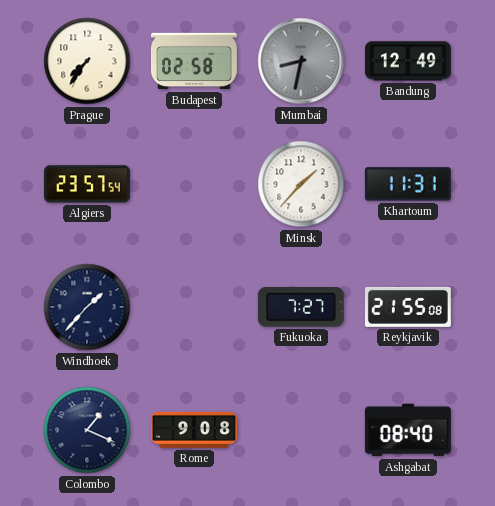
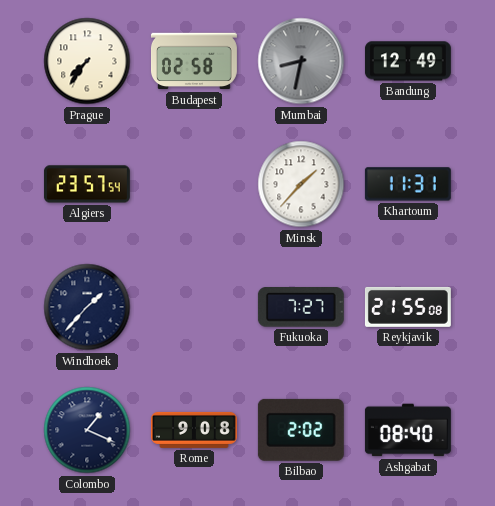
Bilbao: none -> 2:02 (301, 430)
